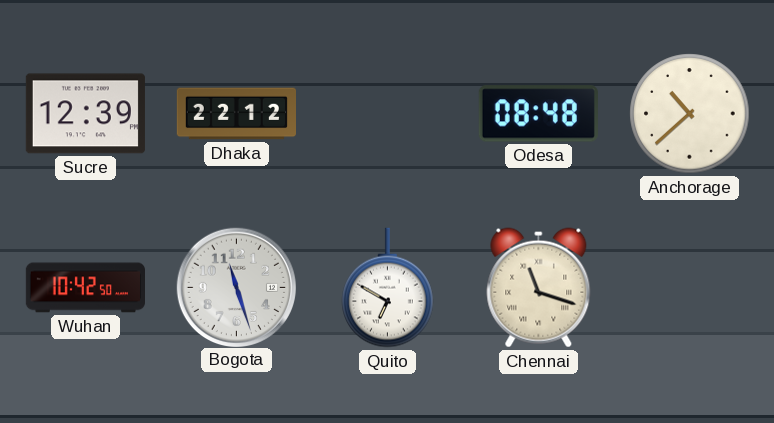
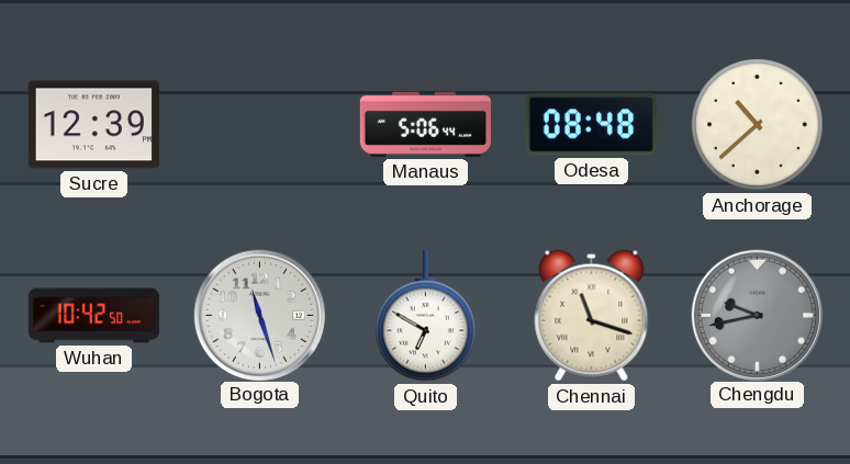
Dhaka: 22:12 -> none (236, 114)
Manaus: none -> 5:06 (425, 124)
Chengdu: none -> 9:43 (757, 315)
